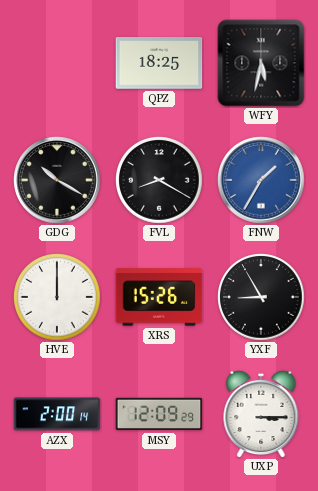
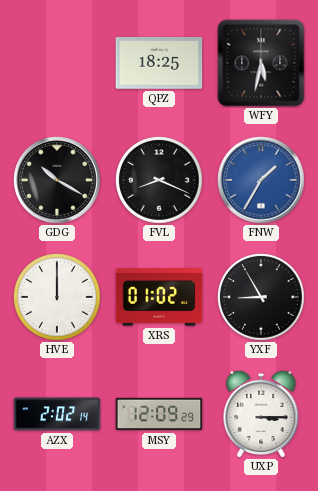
FVL: 8:20 -> 8:19 (160, 181)
XRS: 15:26 -> 01:02 (159, 297)
AZX: 2:00 -> 2:02 (57, 414)
